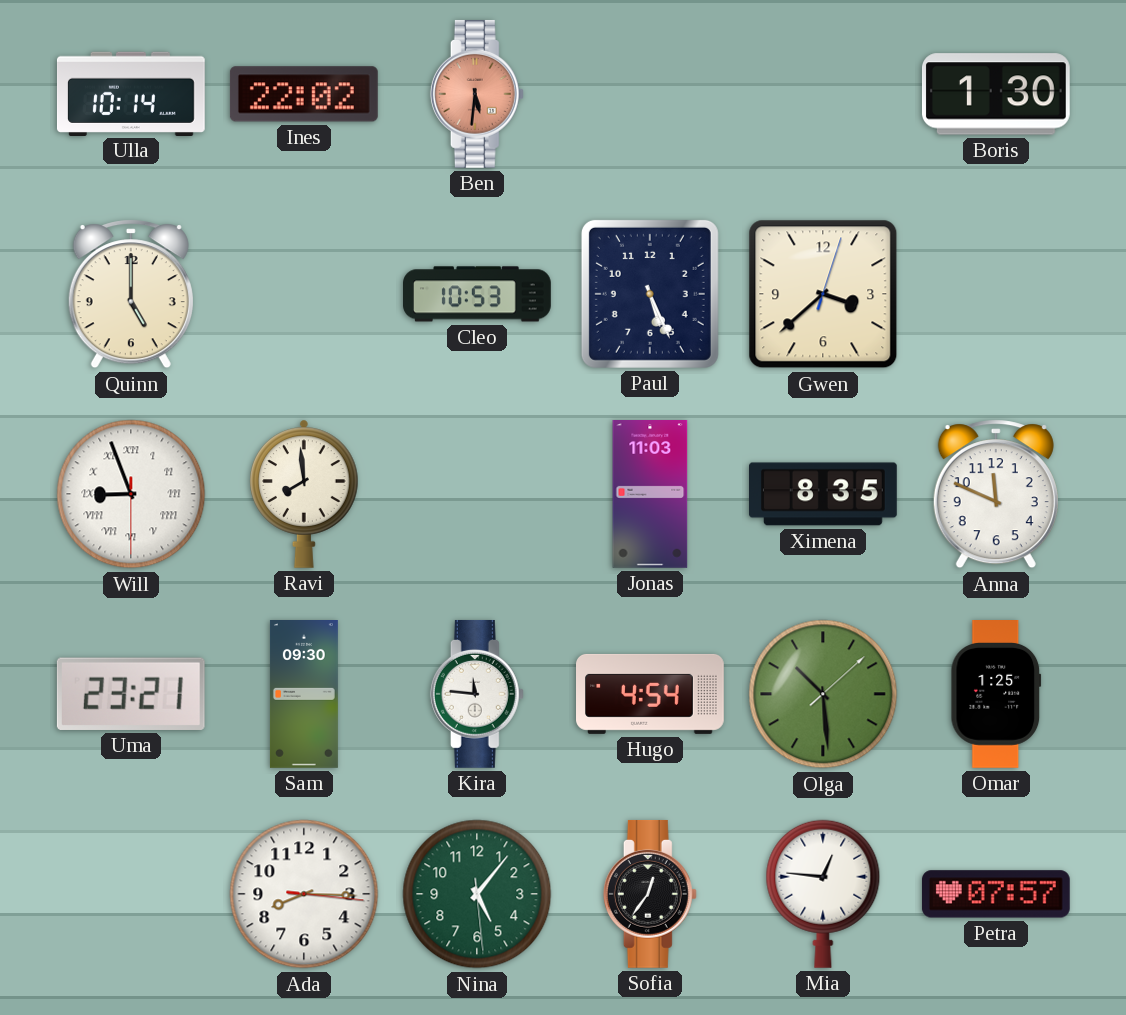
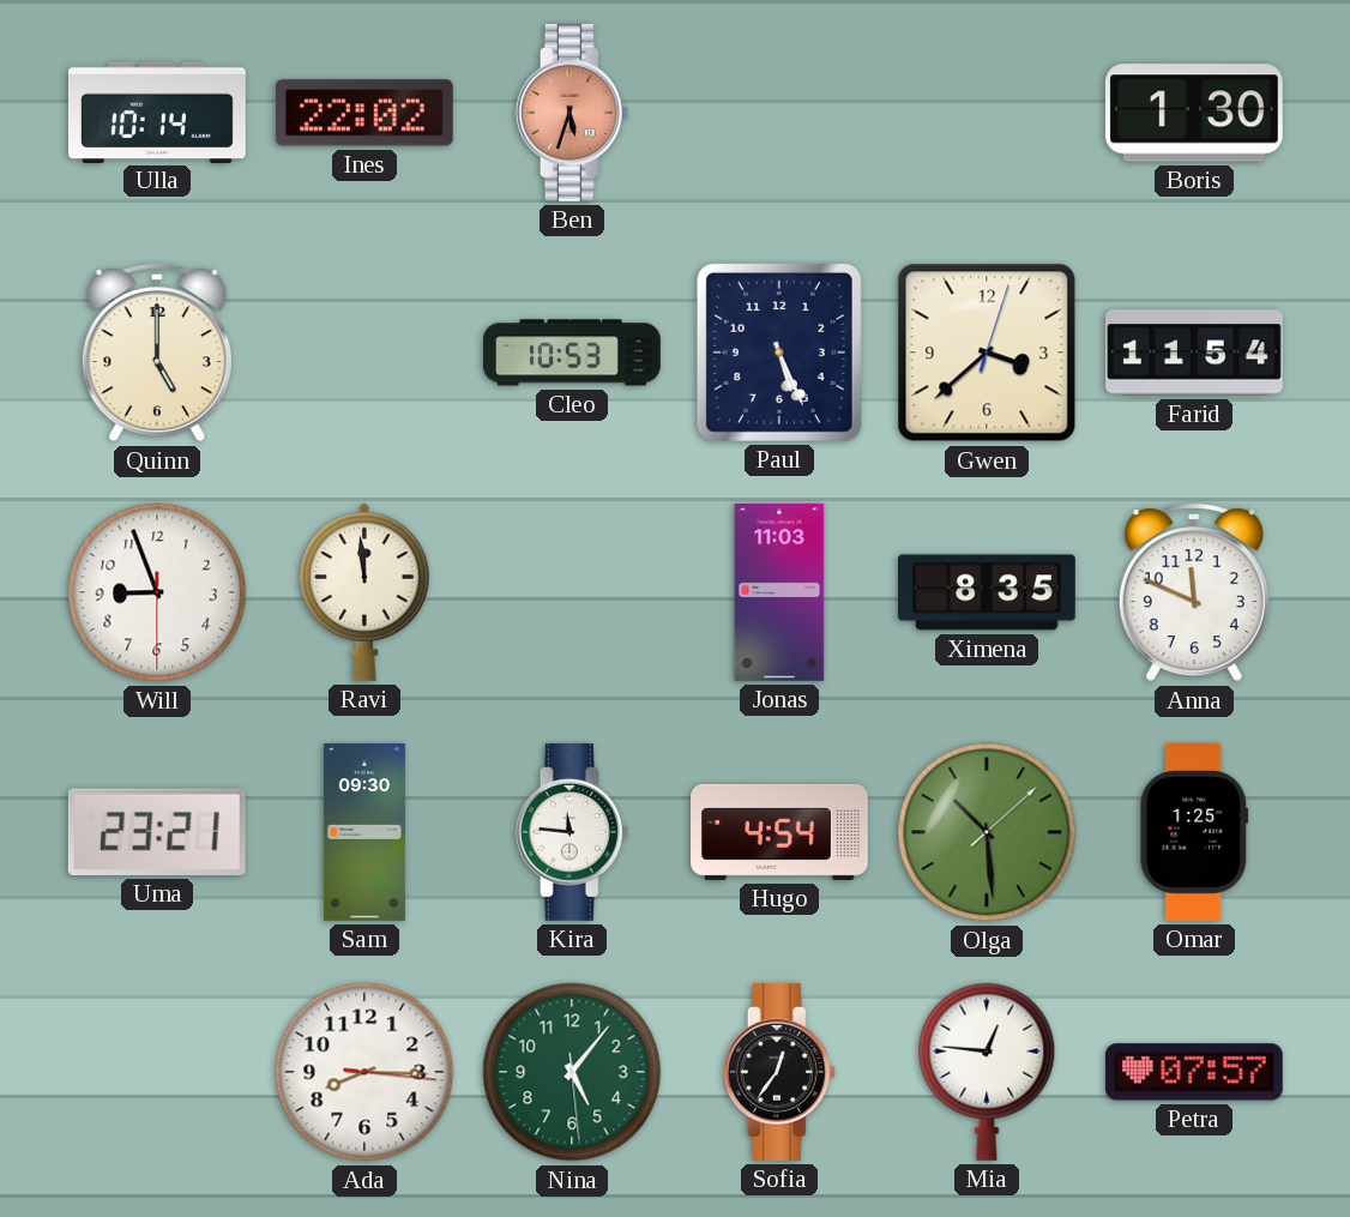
Ben: 5:31 -> 5:33 (572, 113)
Farid: none -> 11:54 (1195, 353)
Will numerals: Roman -> Arabic (157, 592)
Ravi: 7:59 -> 11:59 (364, 592)
